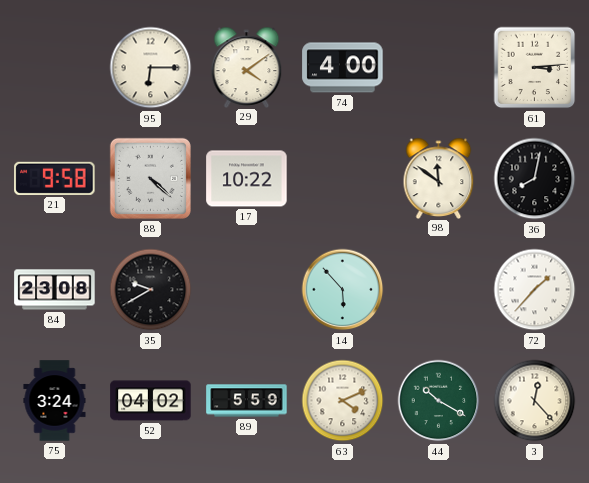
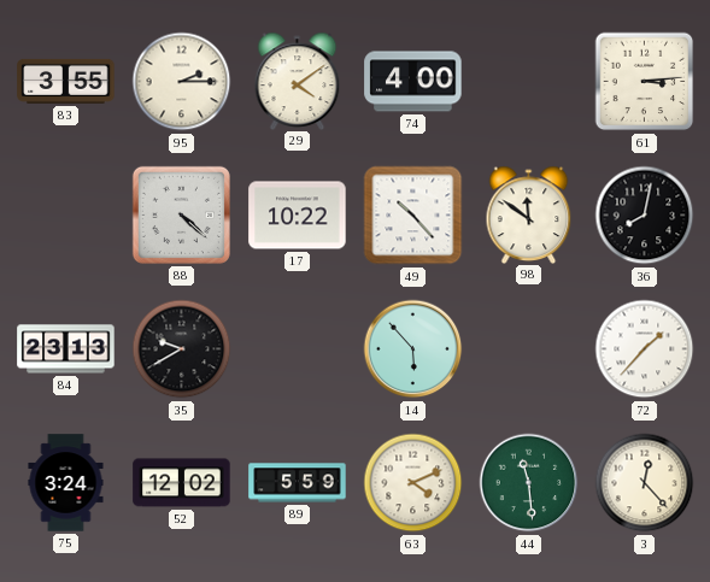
83: none -> 3:55 (66, 81)
95: 6:15 -> 2:15 (182, 82)
21: 9:58 -> none (55, 178)
49: none -> 10:23 (413, 216)
84: 23:08 -> 23:13 (66, 349)
52: 04:02 -> 12:02 (182, 483)
44: 10:20 -> 11:29 (529, 483)
